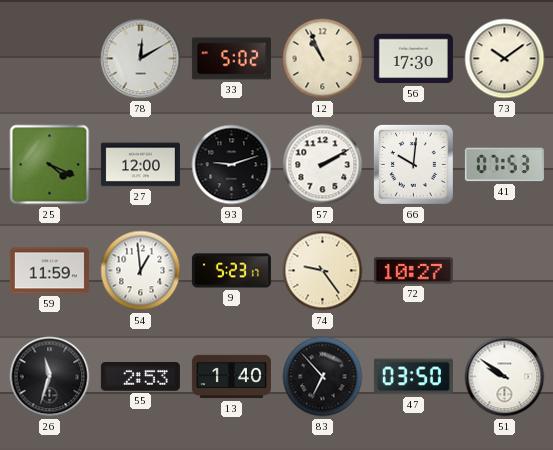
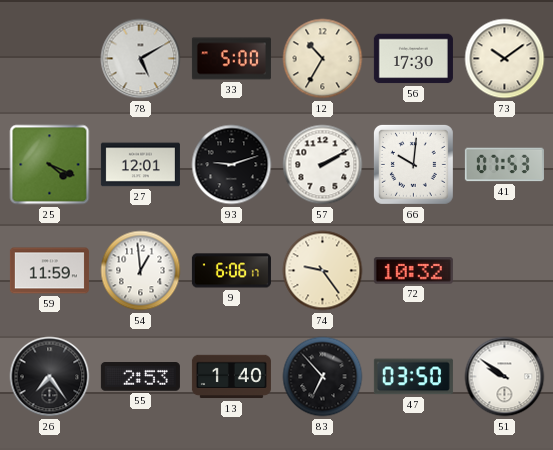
78: 12:10 -> 5:10 (141, 59)
33: 5:02 -> 5:00 (231, 59)
12: 10:56 -> 10:35 (323, 59)
27: 12:00 -> 12:01 (140, 165)
9: 5:23 -> 6:06 (231, 271)
72: 10:27 -> 10:32 (413, 271)
26: 11:33 -> 7:24 (50, 377)
